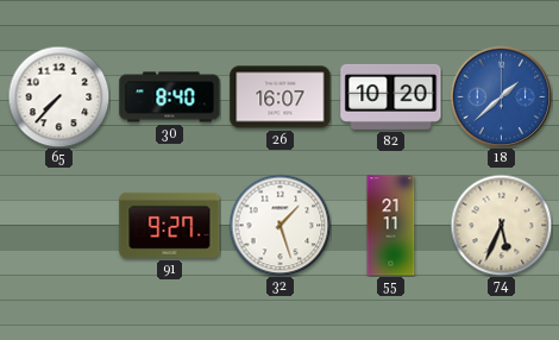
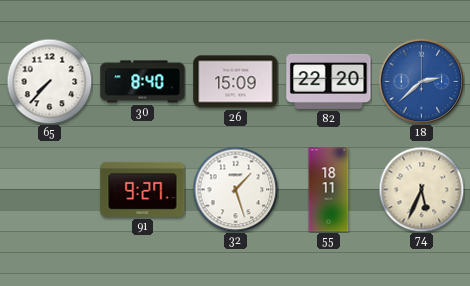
26: 16:07 -> 15:09 (236, 82)
82: 10:20 -> 22:20 (329, 81)
18: 1:38 -> 2:38 (421, 81)
55: 21:11 -> 18:11 (329, 190)
